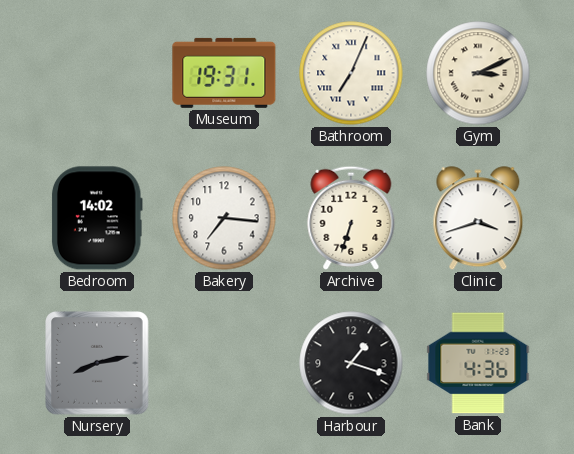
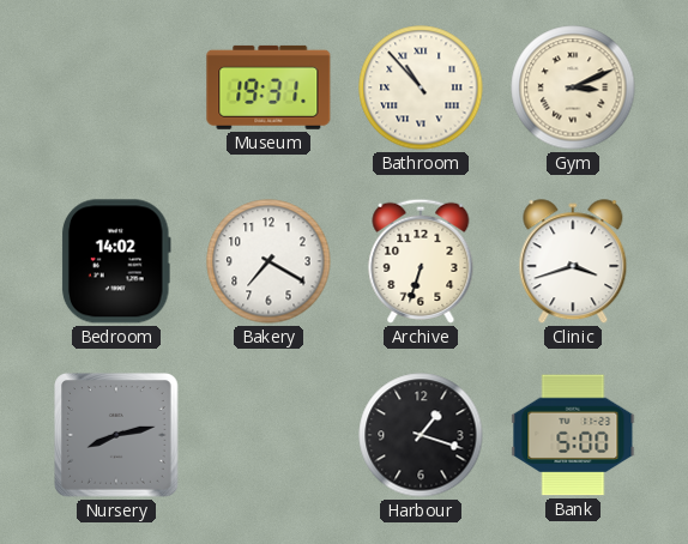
Bathroom: 7:04 -> 10:53 (421, 87)
Bakery: 7:16 -> 7:20 (268, 261)
Bank: 4:36 -> 5:00 (573, 435)
